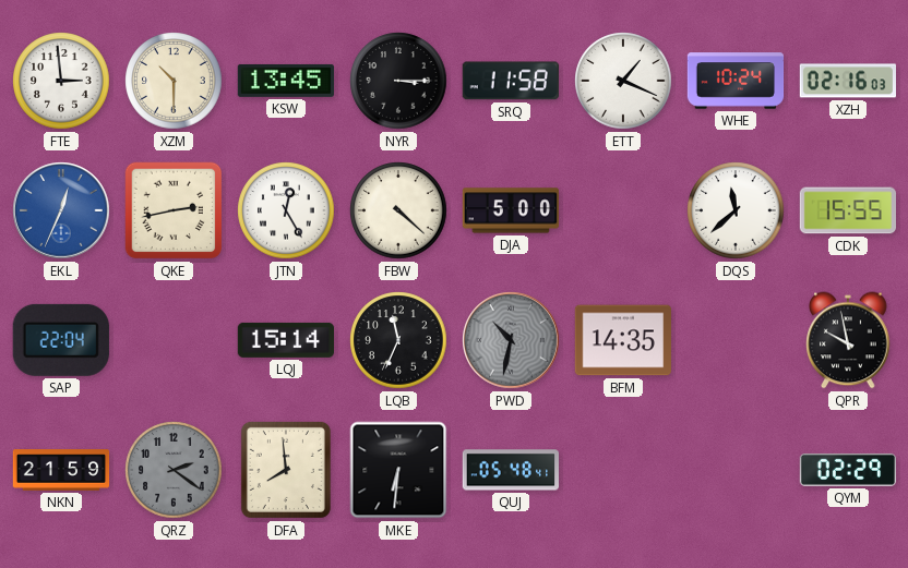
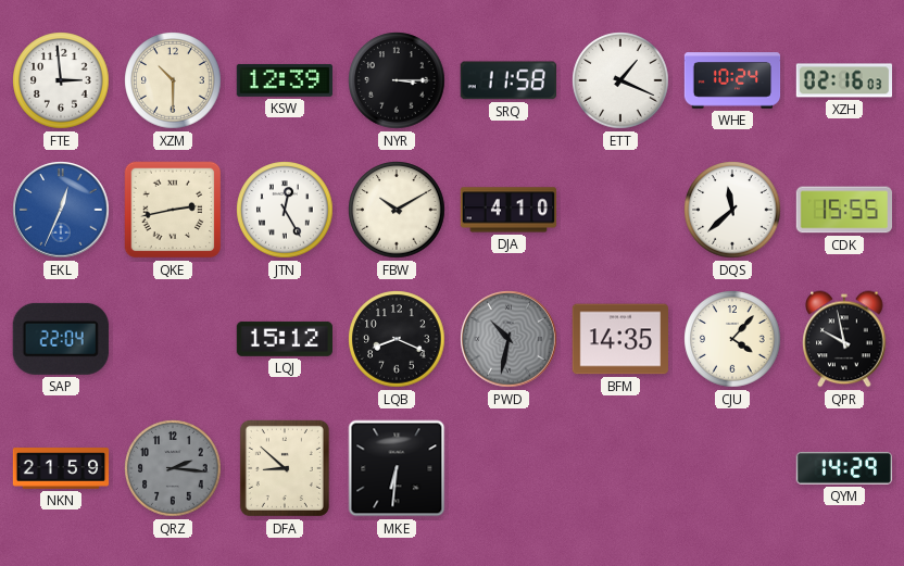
KSW: 13:45 -> 12:39 (284, 80)
FBW: 4:22 -> 10:10 (397, 210)
DJA: 5:00 -> 4:10 (508, 210)
LQJ: 15:14 -> 15:12 (284, 339)
LQB: 11:34 -> 8:19 (397, 339)
CJU: none -> 4:07 (732, 339)
QRZ: 2:21 -> 2:16 (173, 468)
DFA: 7:59 -> 8:52 (285, 468)
QUJ: 05:48 -> none (510, 470)
QYM: 02:29 -> 14:29 (843, 468)
